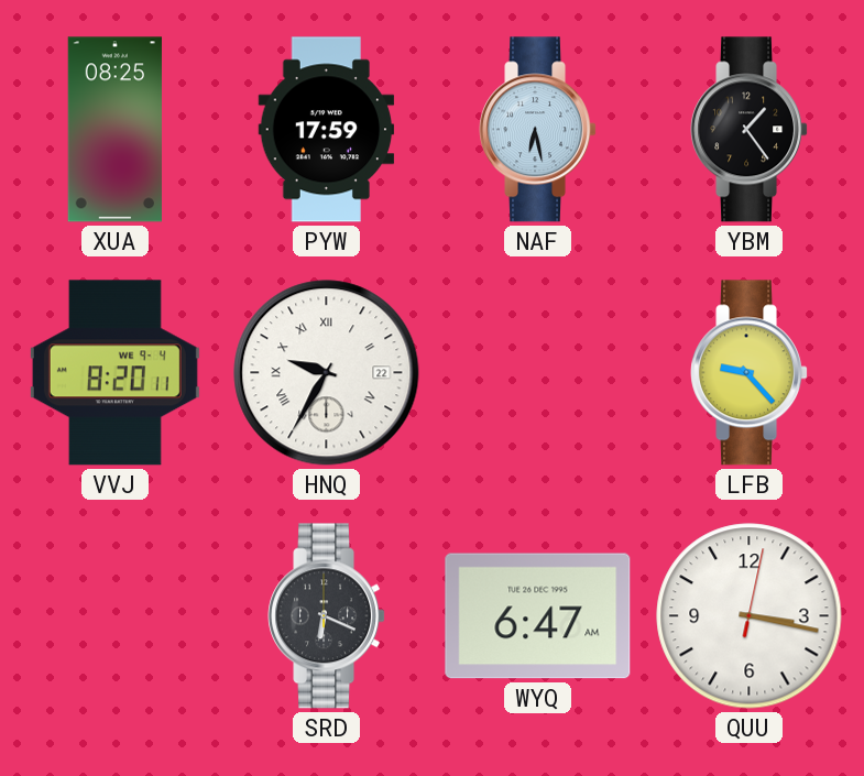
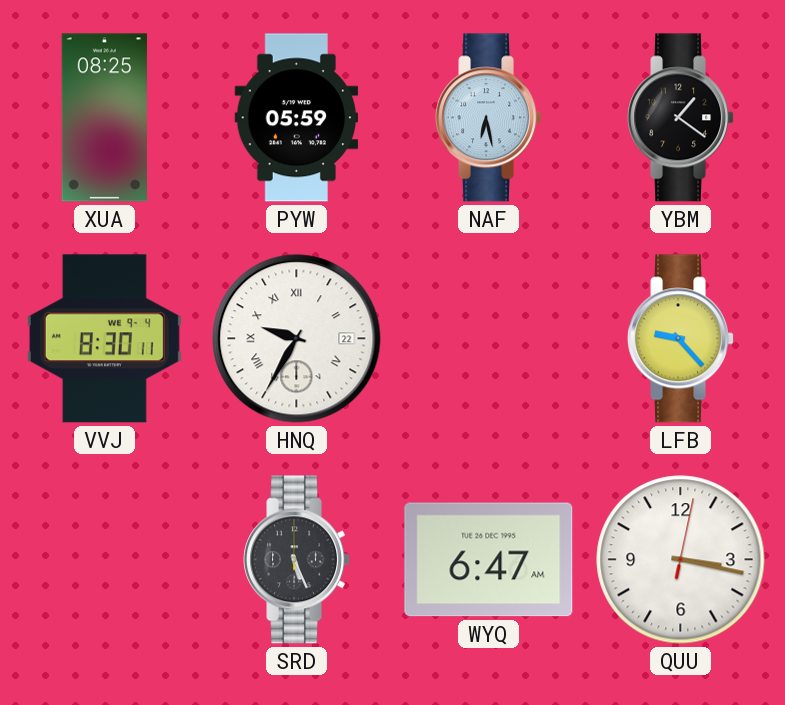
PYW: 17:59 -> 05:59 (297, 118)
YBM: 1:24 -> 1:21 (681, 118)
VVJ: 8:20 -> 8:30 (104, 339)
SRD: 6:19 -> 5:26 (297, 560)
